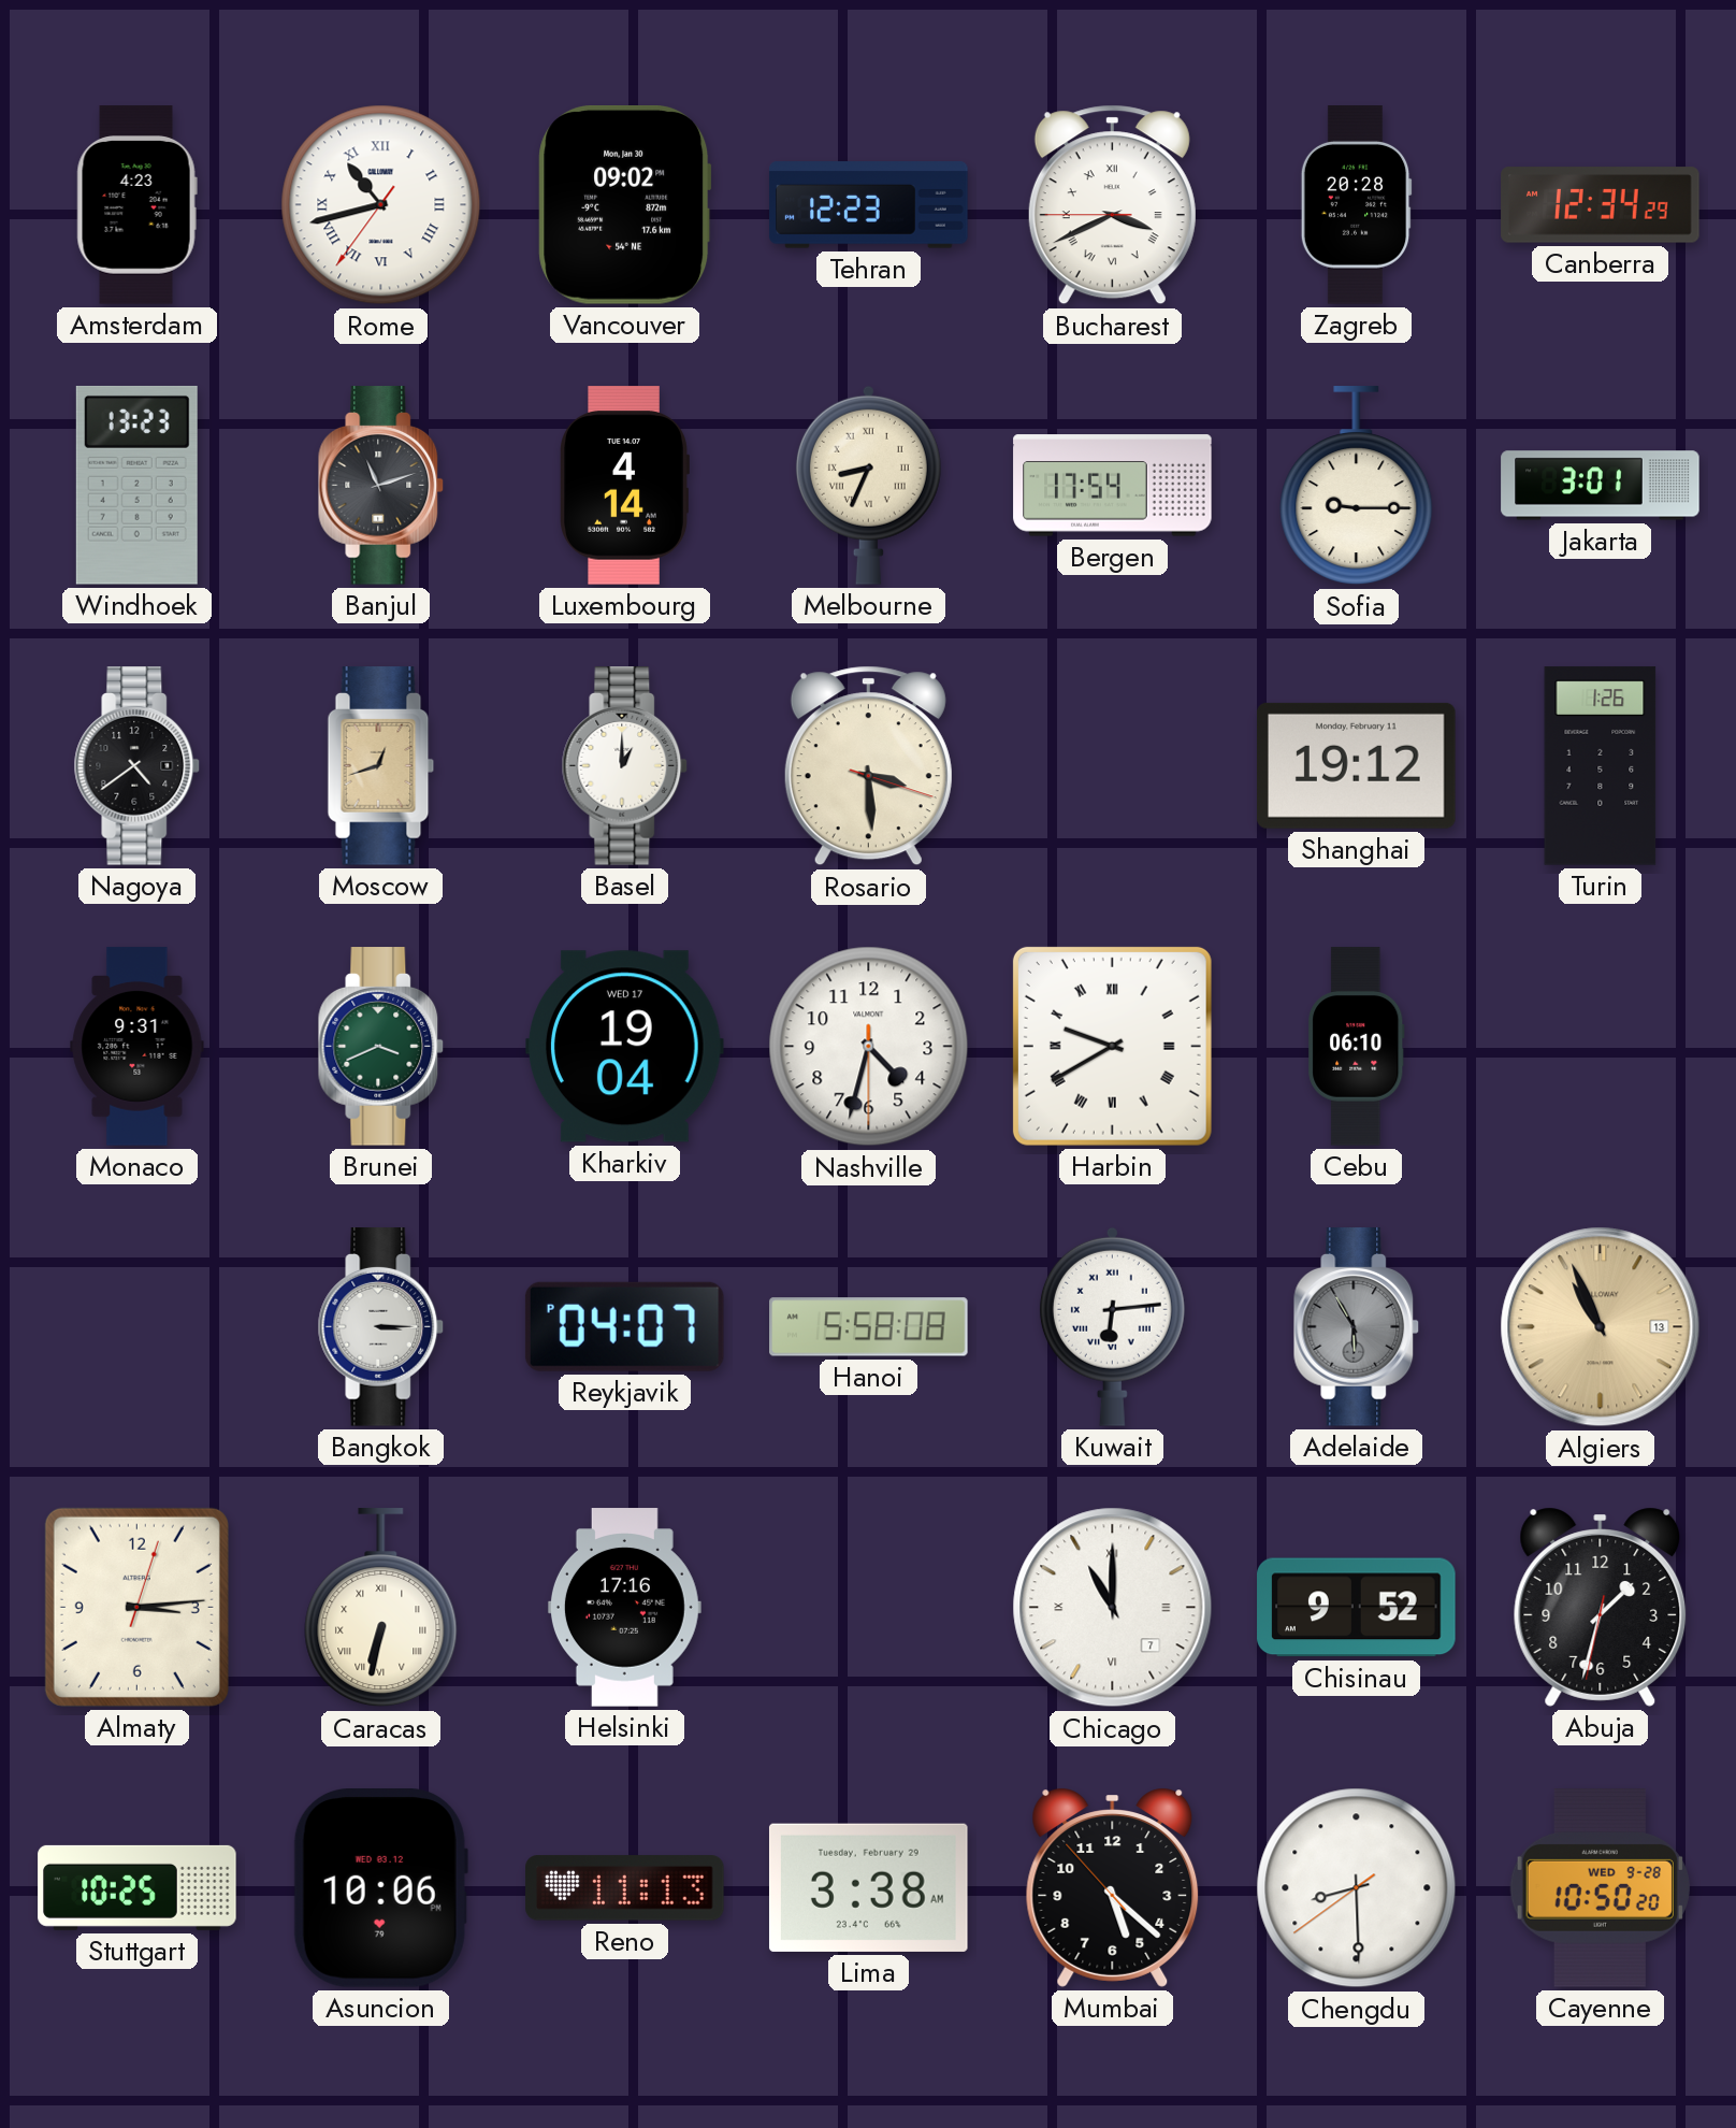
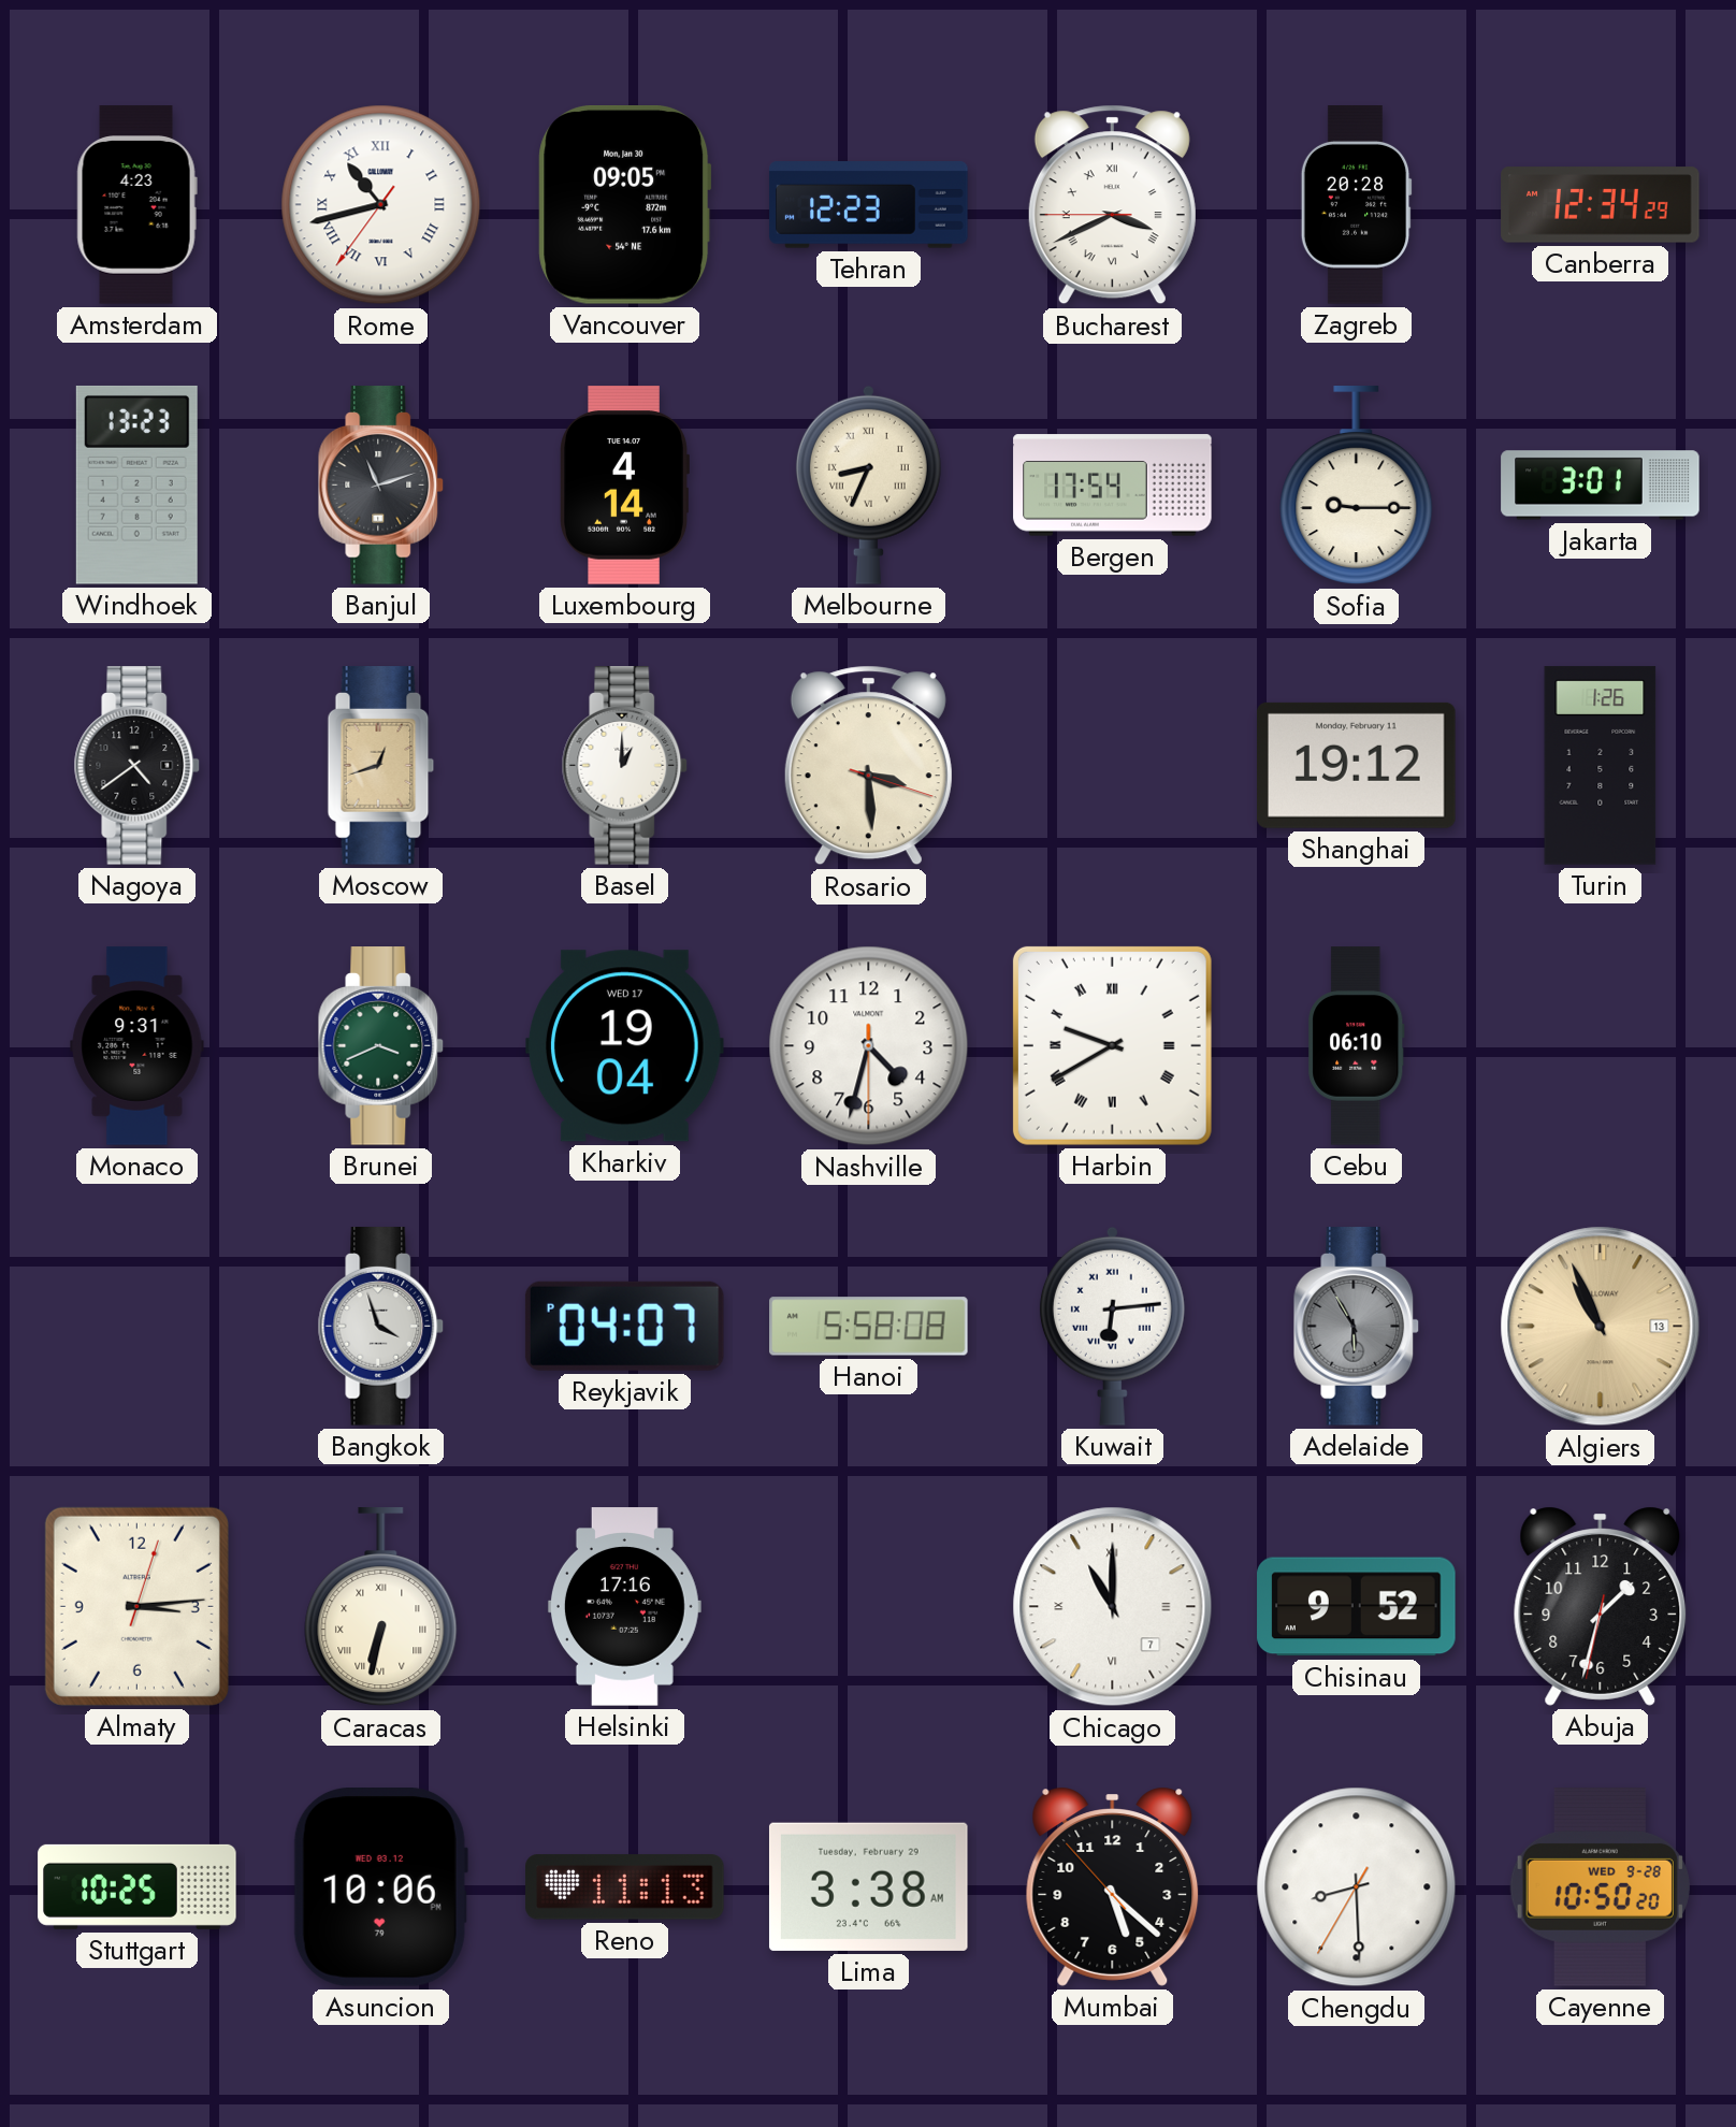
Vancouver: 09:02 -> 09:05 (625, 205)
Bangkok: 3:15 -> 3:57 (381, 1327)
Chengdu: 8:29:39 -> 8:29:35 (1357, 1887)
